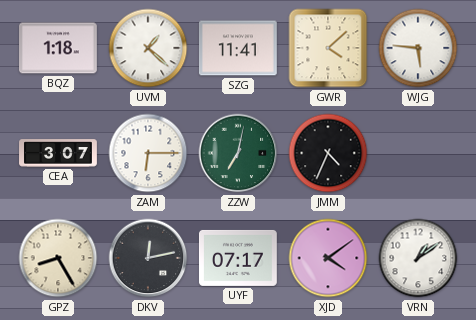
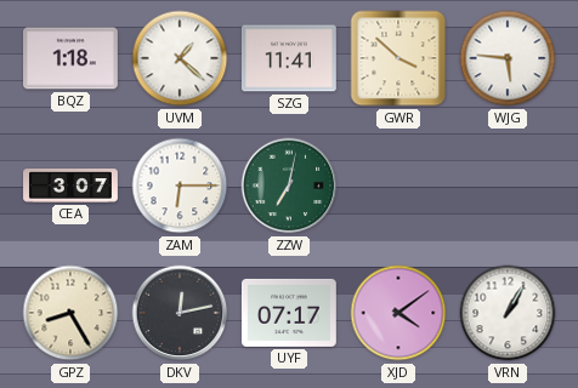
GWR: 4:08 -> 3:52 (398, 58)
JMM: 4:34 -> none (328, 153)
VRN: 1:09 -> 1:05 (508, 313)
